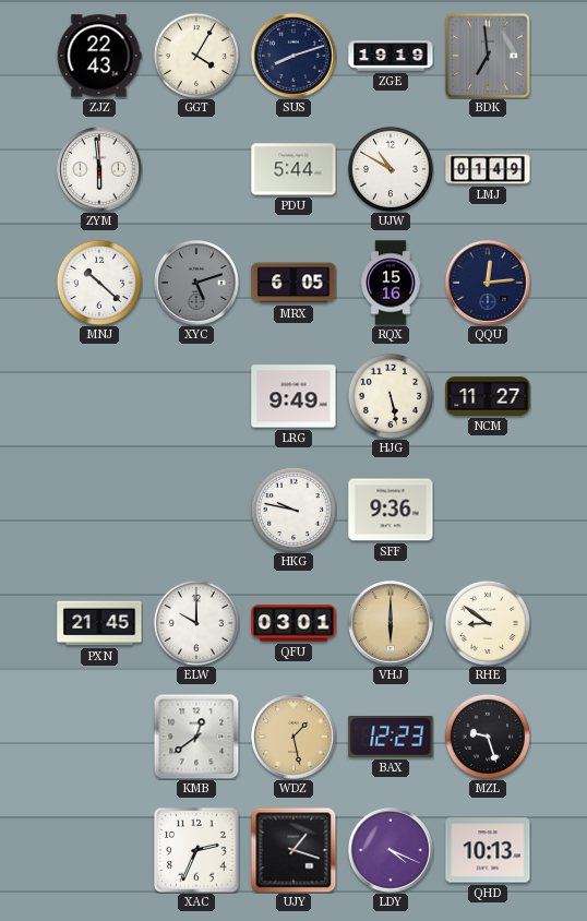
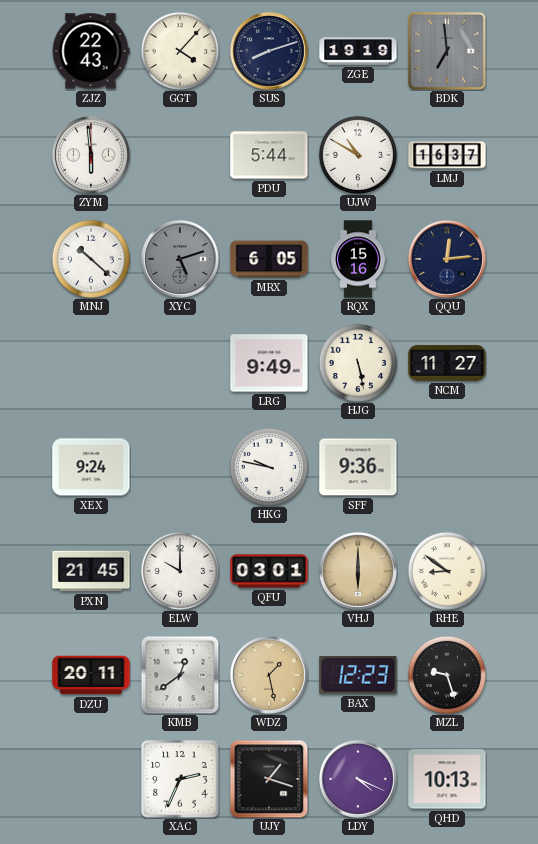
GGT: 4:05 -> 4:07 (179, 50)
LMJ: 01:49 -> 16:37 (447, 155)
XEX: none -> 9:24 (91, 467)
DZU: none -> 20:11 (91, 675)
